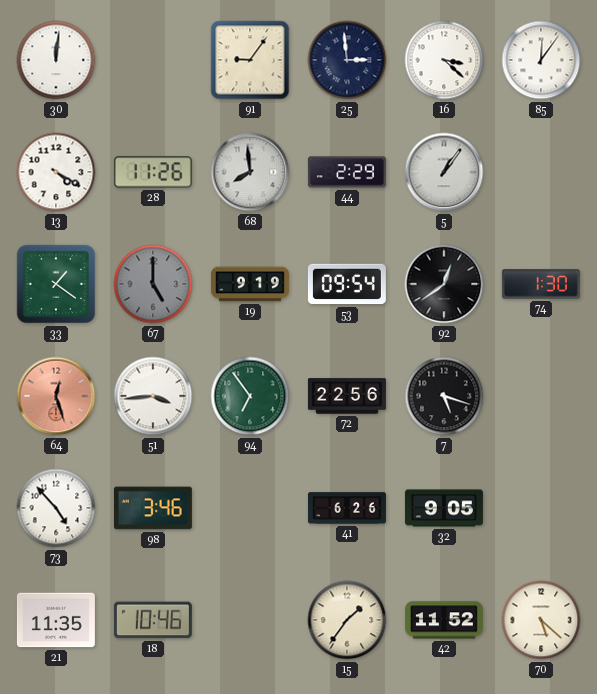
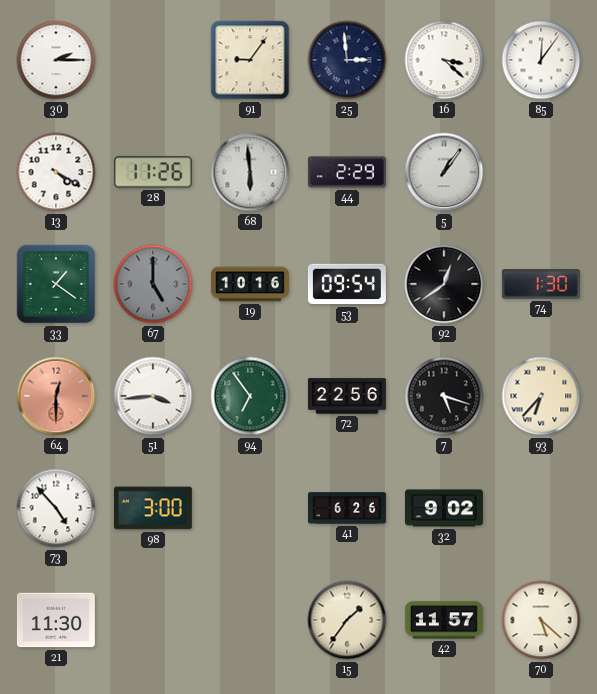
30: 12:01 -> 2:15 (56, 60)
68: 7:59 -> 5:59 (250, 172)
19: 9:19 -> 10:16 (250, 284)
64: 12:27 -> 12:30 (56, 396)
93: none -> 6:37 (541, 396)
98: 3:46 -> 3:00 (153, 508)
32: 9:05 -> 9:02 (444, 508)
21: 11:35 -> 11:30 (56, 620)
18: 10:46 -> none (153, 620)
42: 11:52 -> 11:57 (444, 620)
